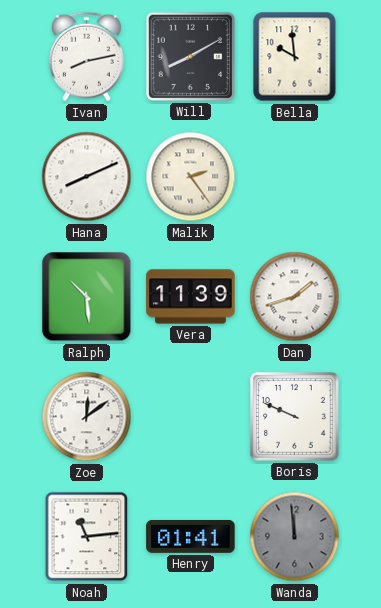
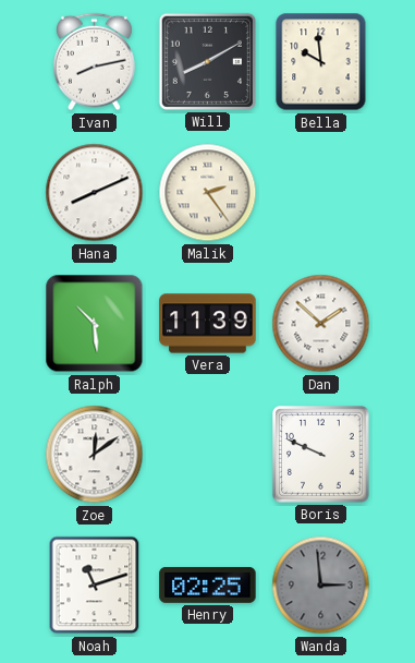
Dan: 1:42 -> 1:52 (321, 324)
Noah: 11:14 -> 11:12 (95, 586)
Henry: 01:41 -> 02:25 (208, 584)
Wanda: 11:59 -> 2:59 (321, 586)
